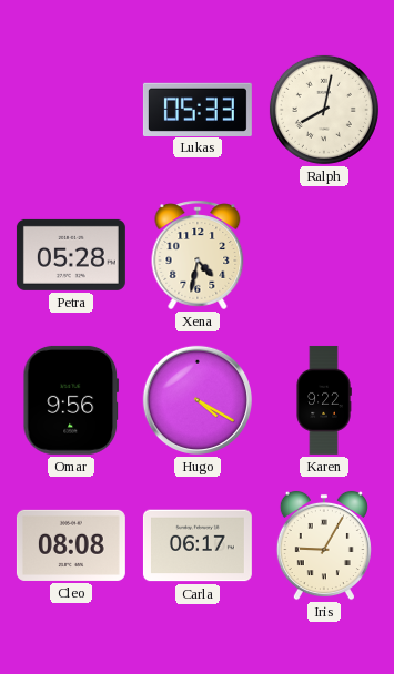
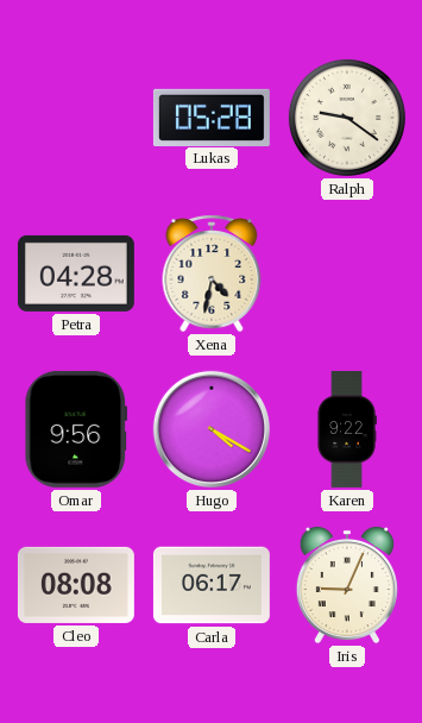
Lukas: 05:33 -> 05:28 (212, 117)
Ralph: 8:02 -> 9:21 (347, 118)
Petra: 05:28 -> 04:28 (76, 274)
Iris: 9:05 -> 9:04 (347, 585)
